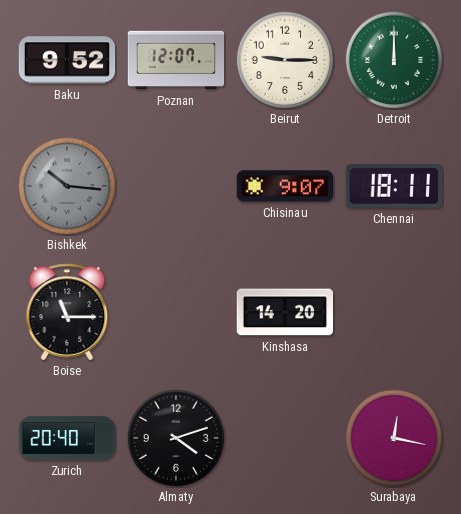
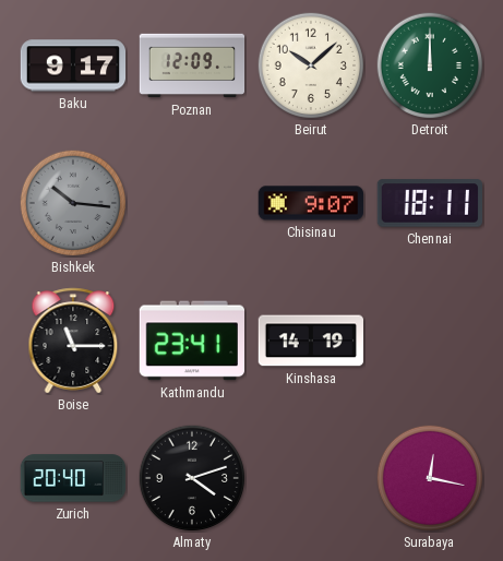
Baku: 9:52 -> 9:17 (73, 65)
Poznan: 12:07 -> 12:09 (192, 65)
Beirut: 9:15 -> 10:08 (311, 65)
Kathmandu: none -> 23:41 (191, 341)
Kinshasa: 14:20 -> 14:19 (311, 341)
